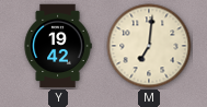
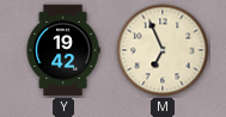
M: 7:01 -> 6:56 (163, 50)
